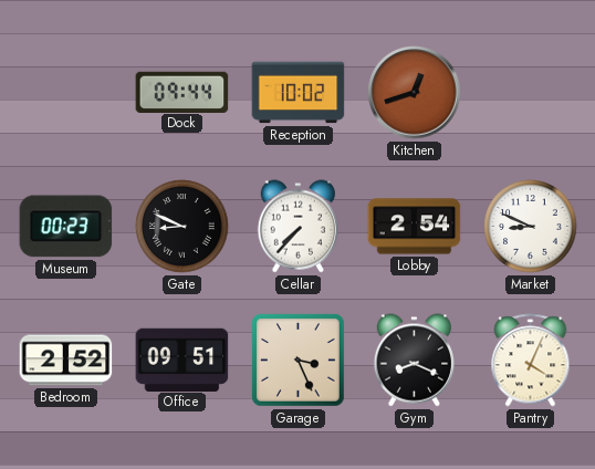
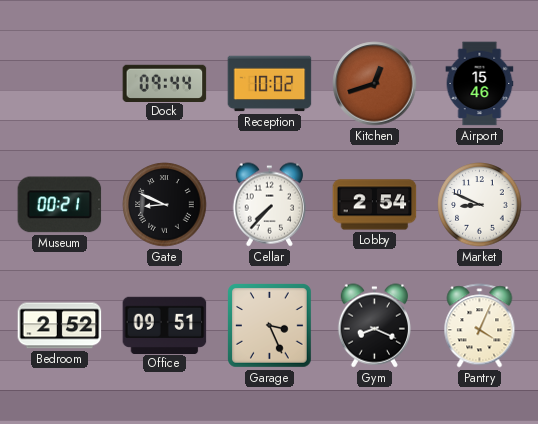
Airport: none -> 15:46 (480, 84)
Museum: 00:23 -> 00:21 (60, 205)
